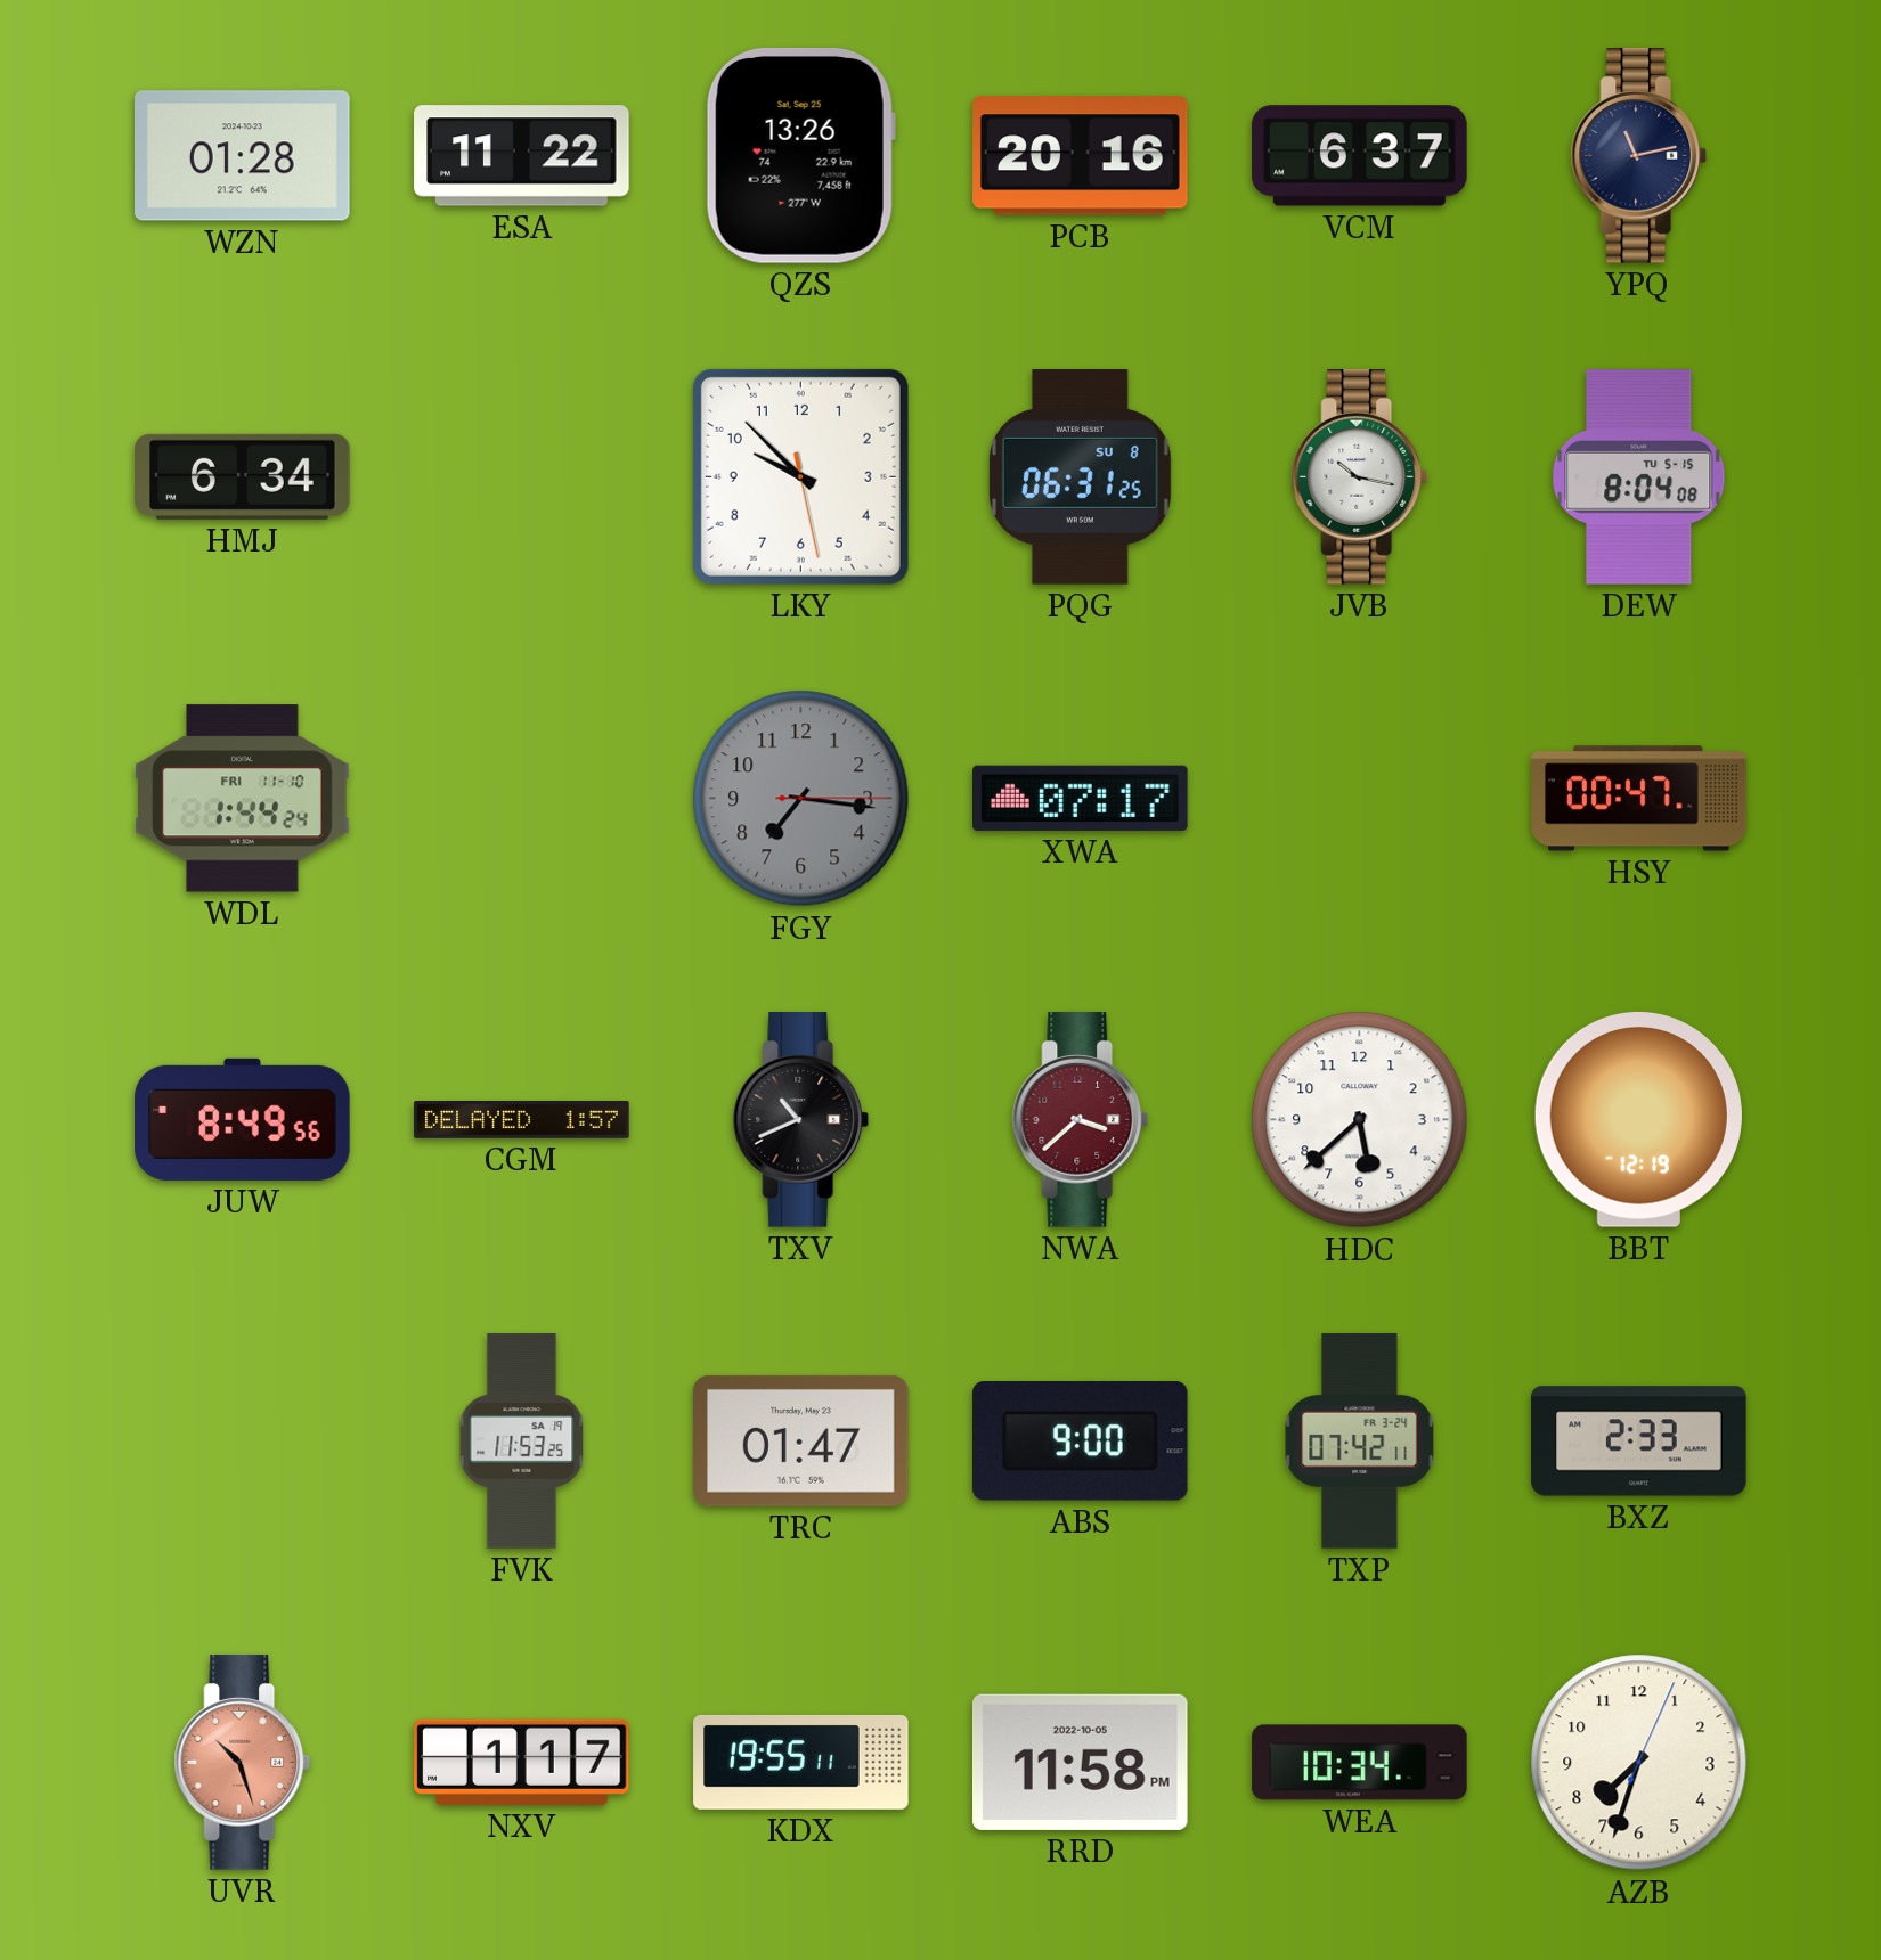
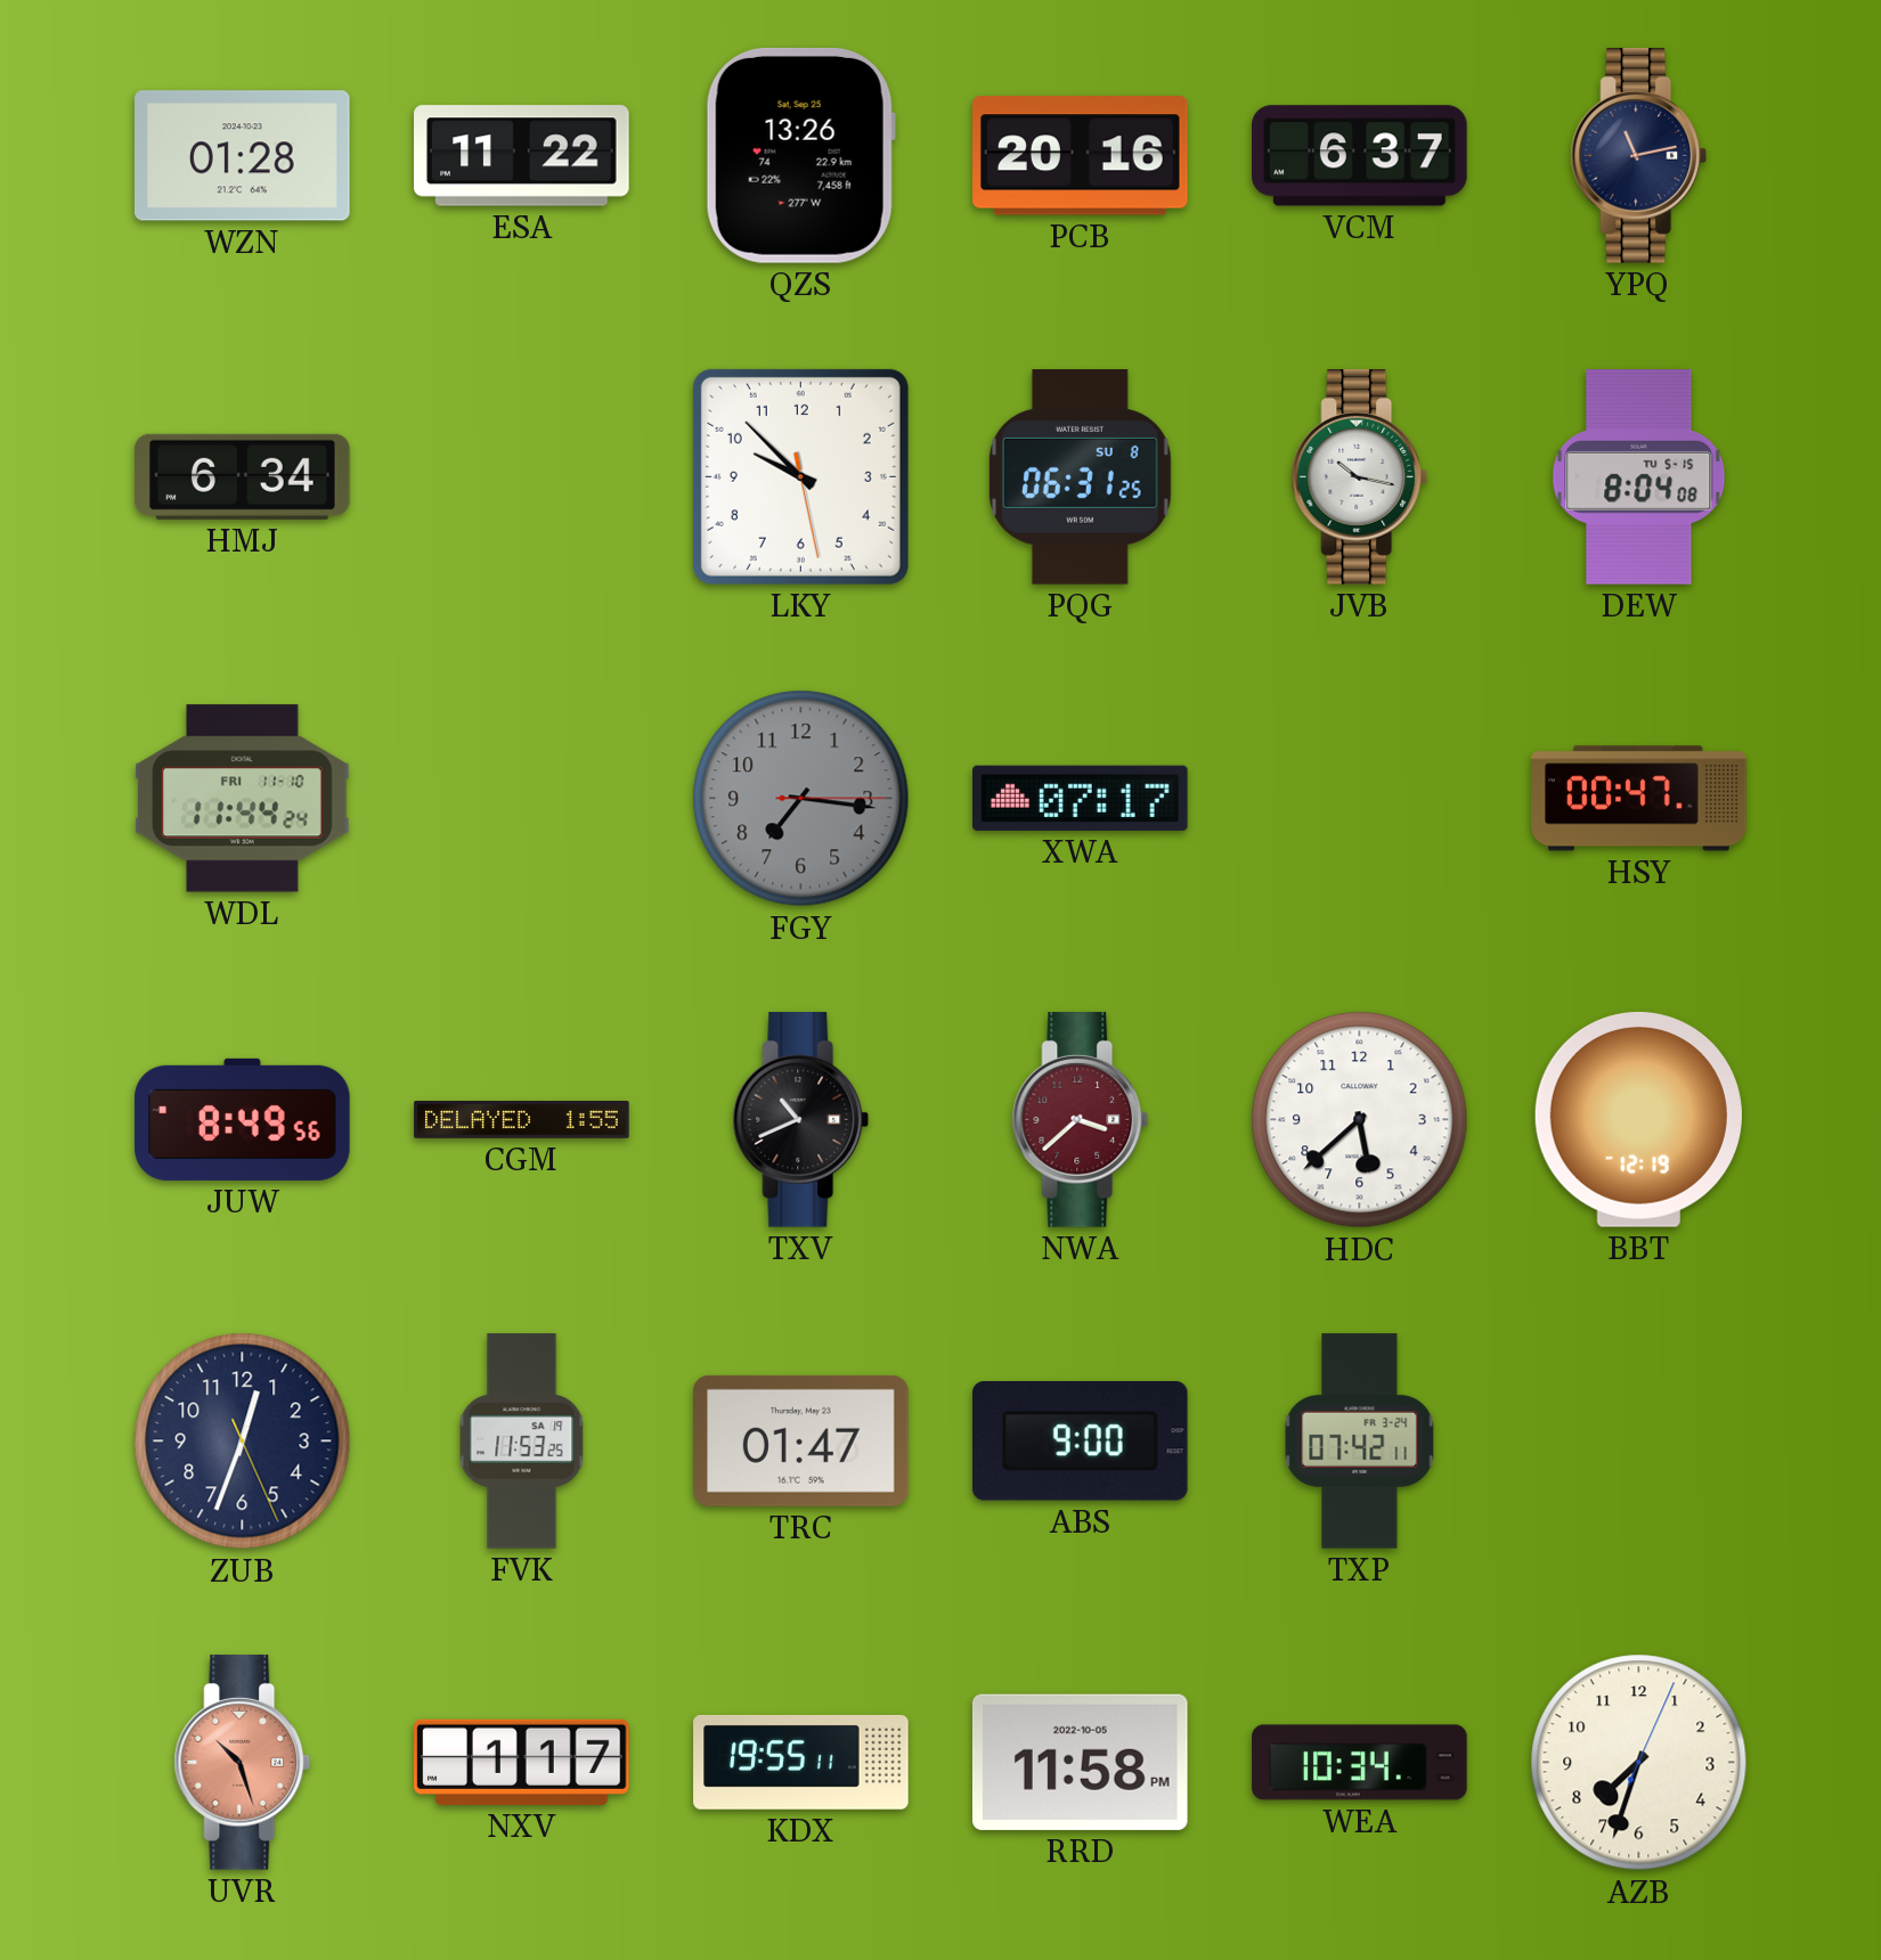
WDL: 1:44 -> 11:44 (243, 799)
CGM: 1:57 -> 1:55 (522, 1120)
ZUB: none -> 12:33 (243, 1442)
BXZ: 2:33 -> none (1639, 1442)
